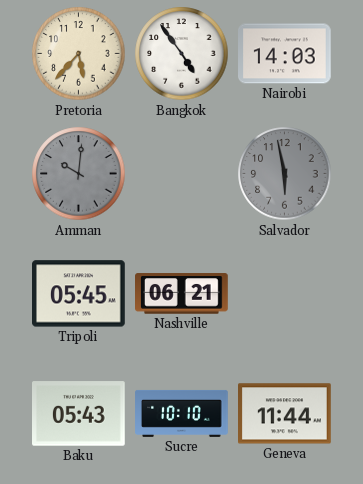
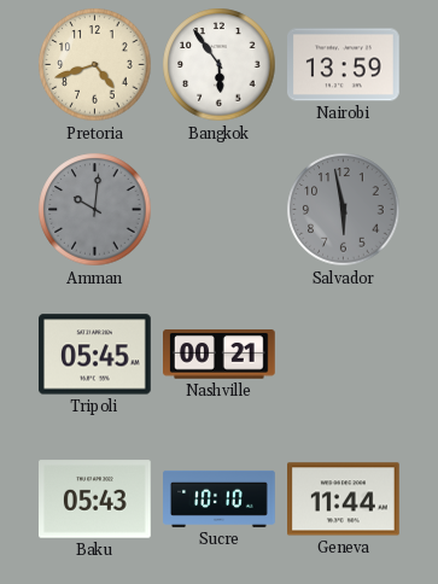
Pretoria: 5:37 -> 4:42 (95, 65)
Bangkok: 4:54 -> 5:54 (220, 65)
Nairobi: 14:03 -> 13:59 (344, 65)
Nashville: 06:21 -> 00:21 (220, 355)
